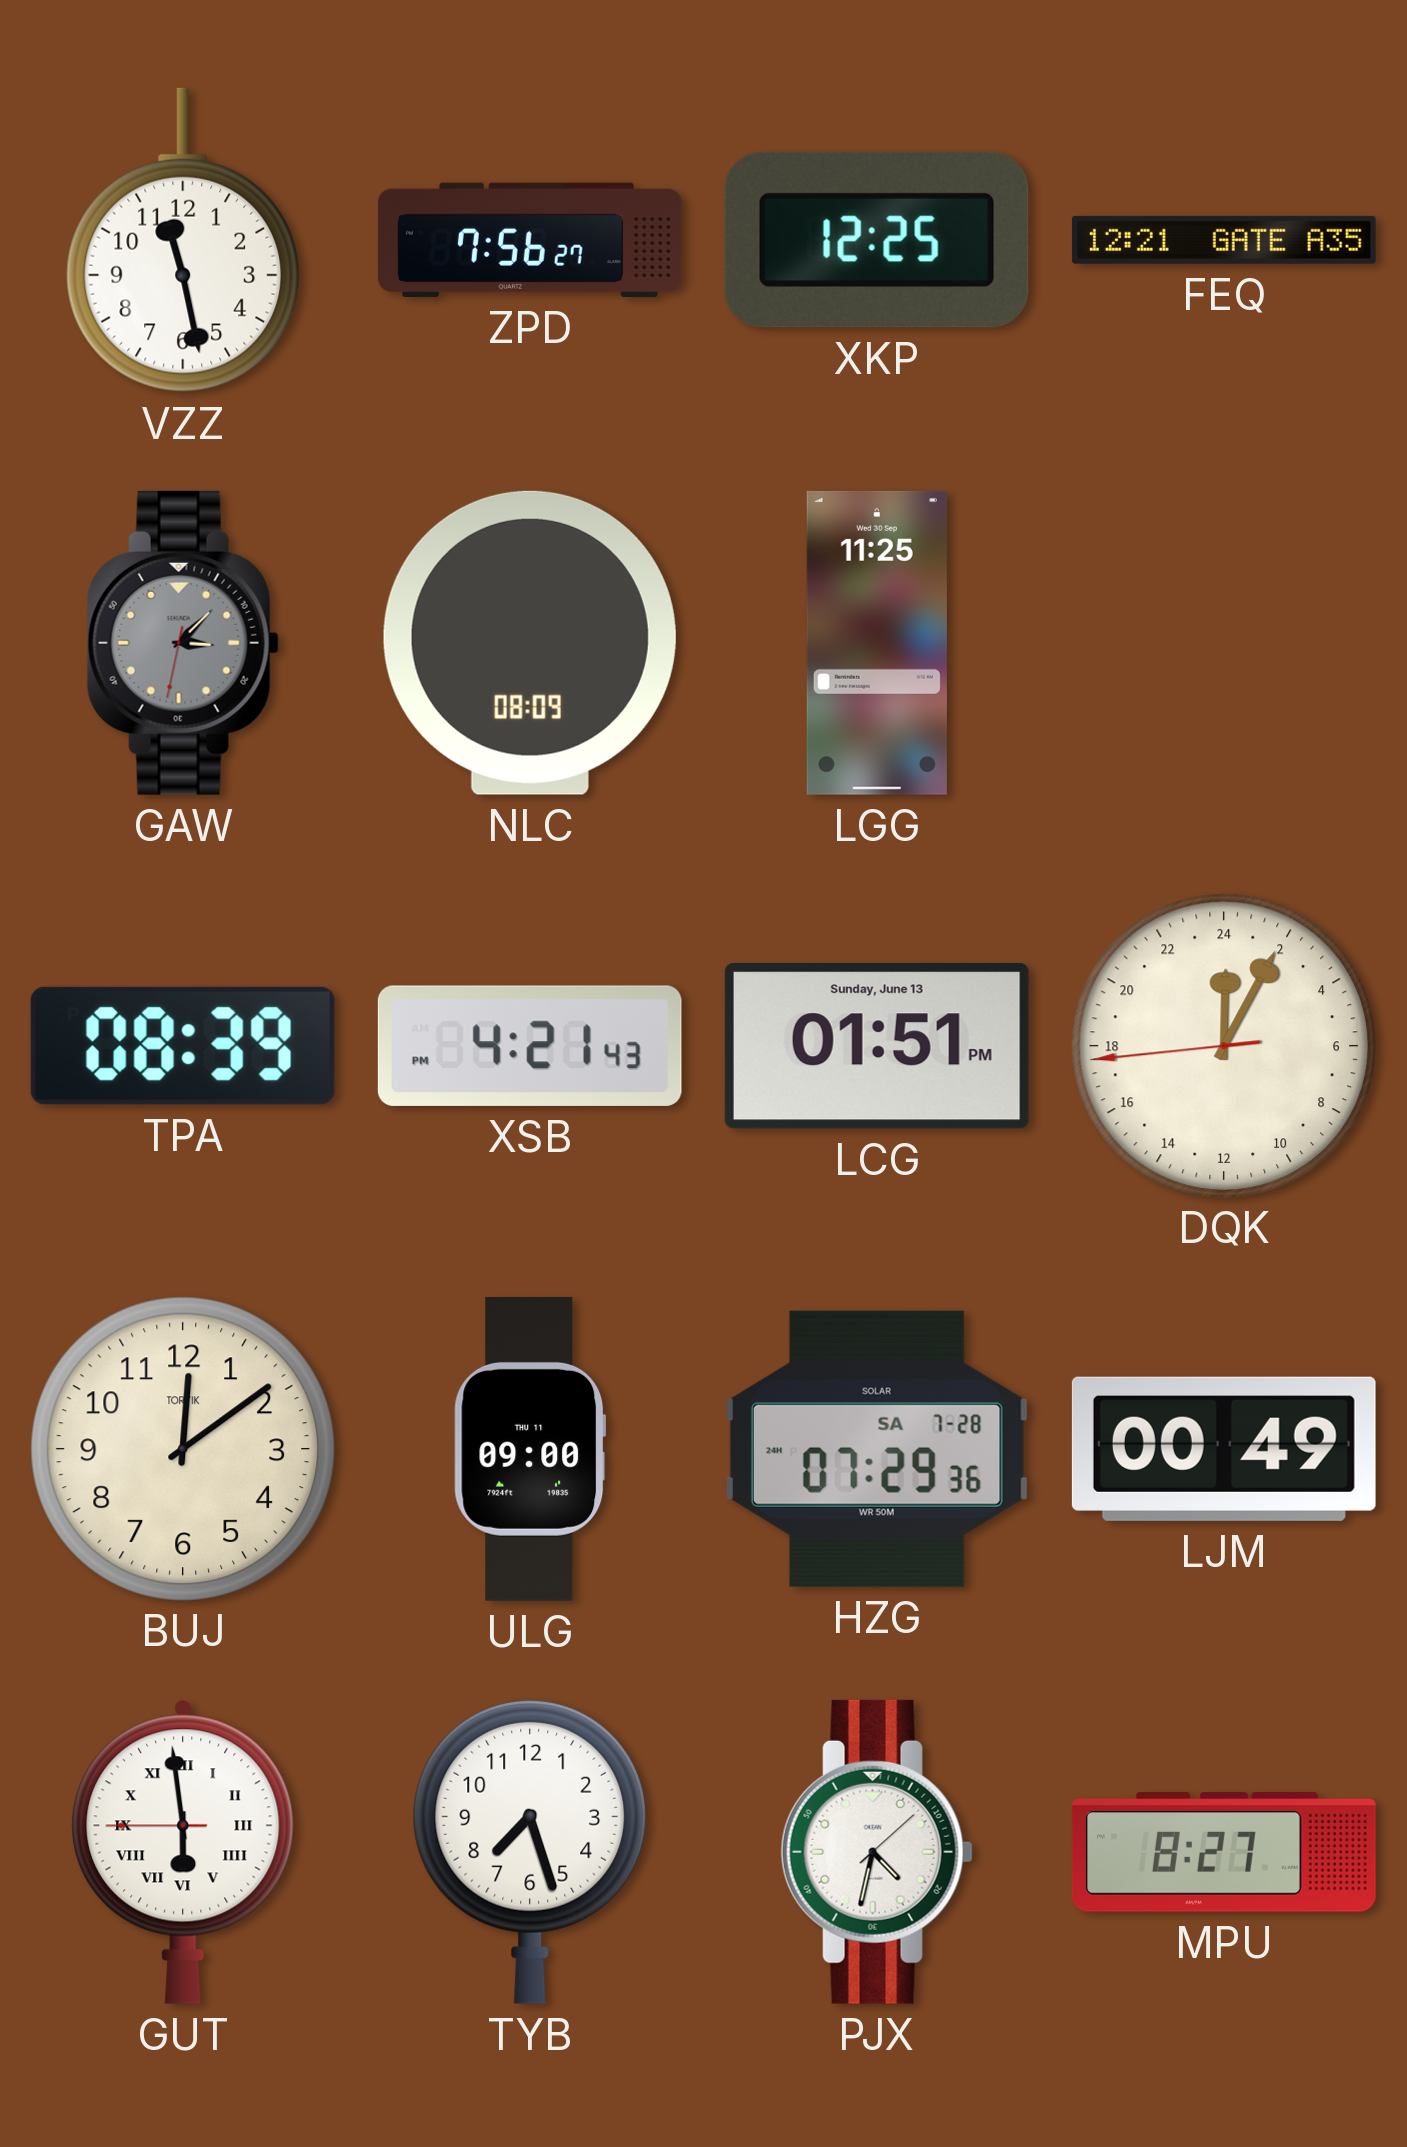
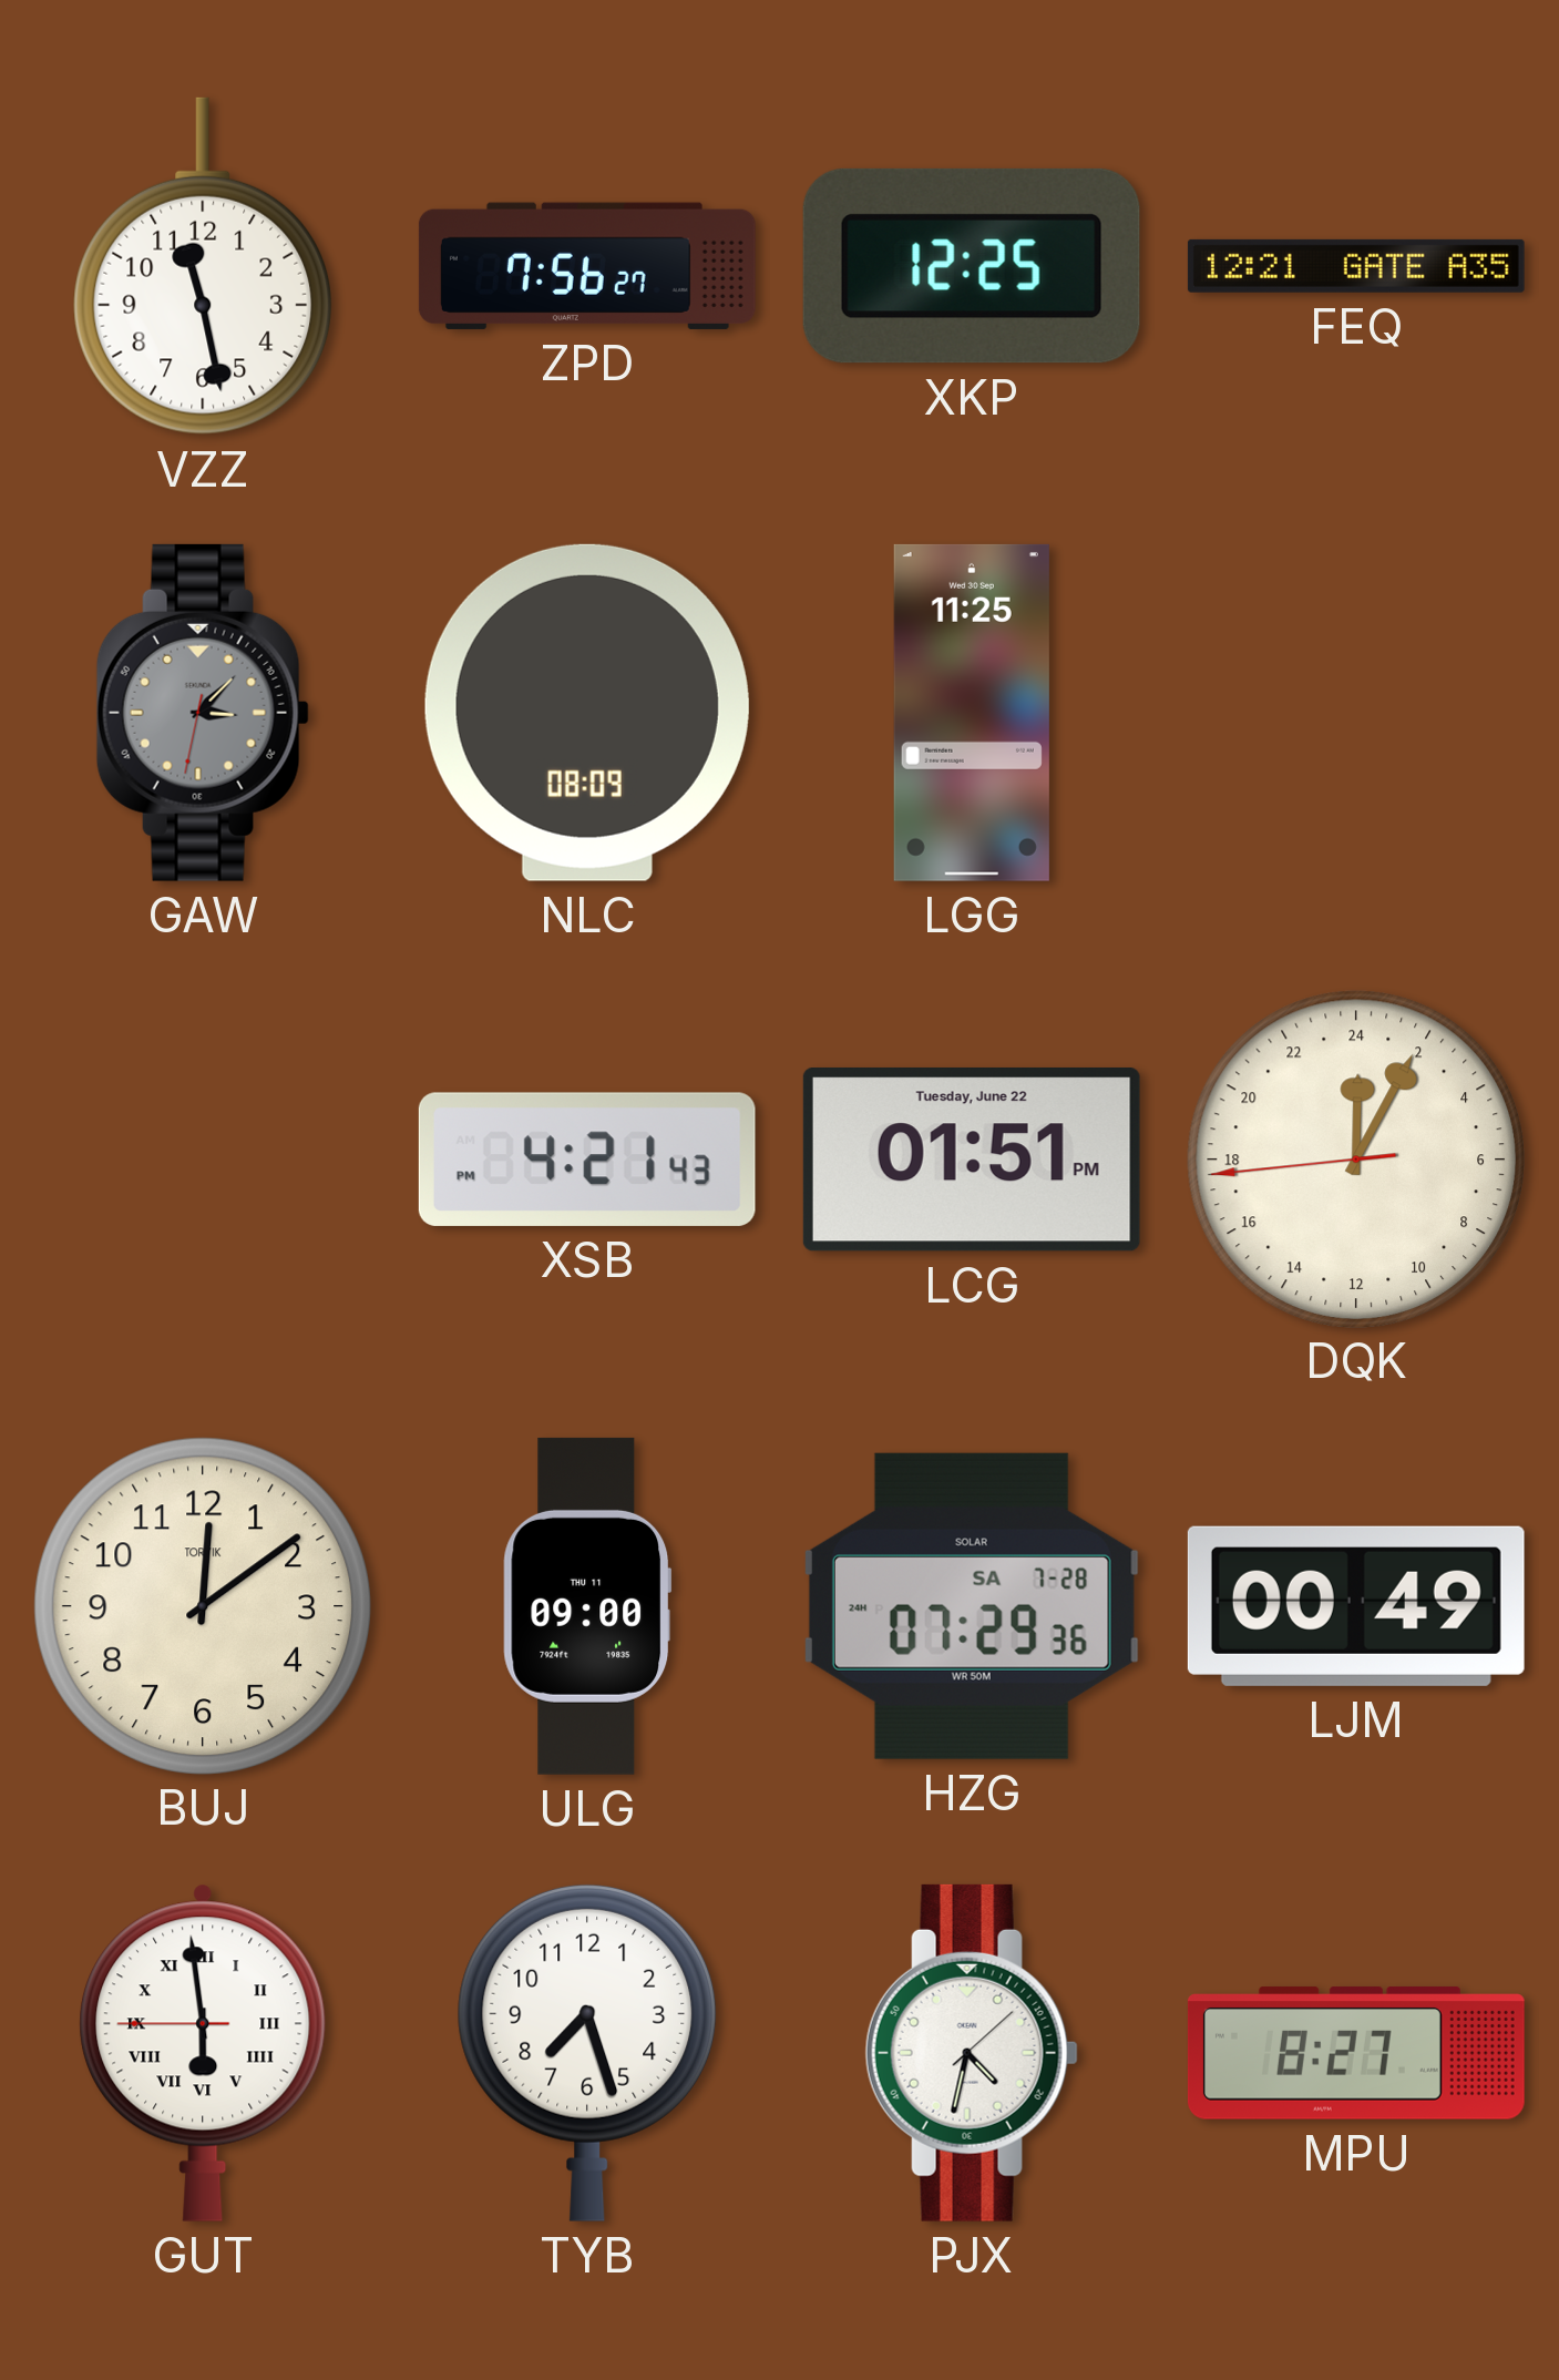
TPA: 08:39 -> none (183, 1046)
LCG date: Sunday, June 13 -> Tuesday, June 22 (972, 1161)
